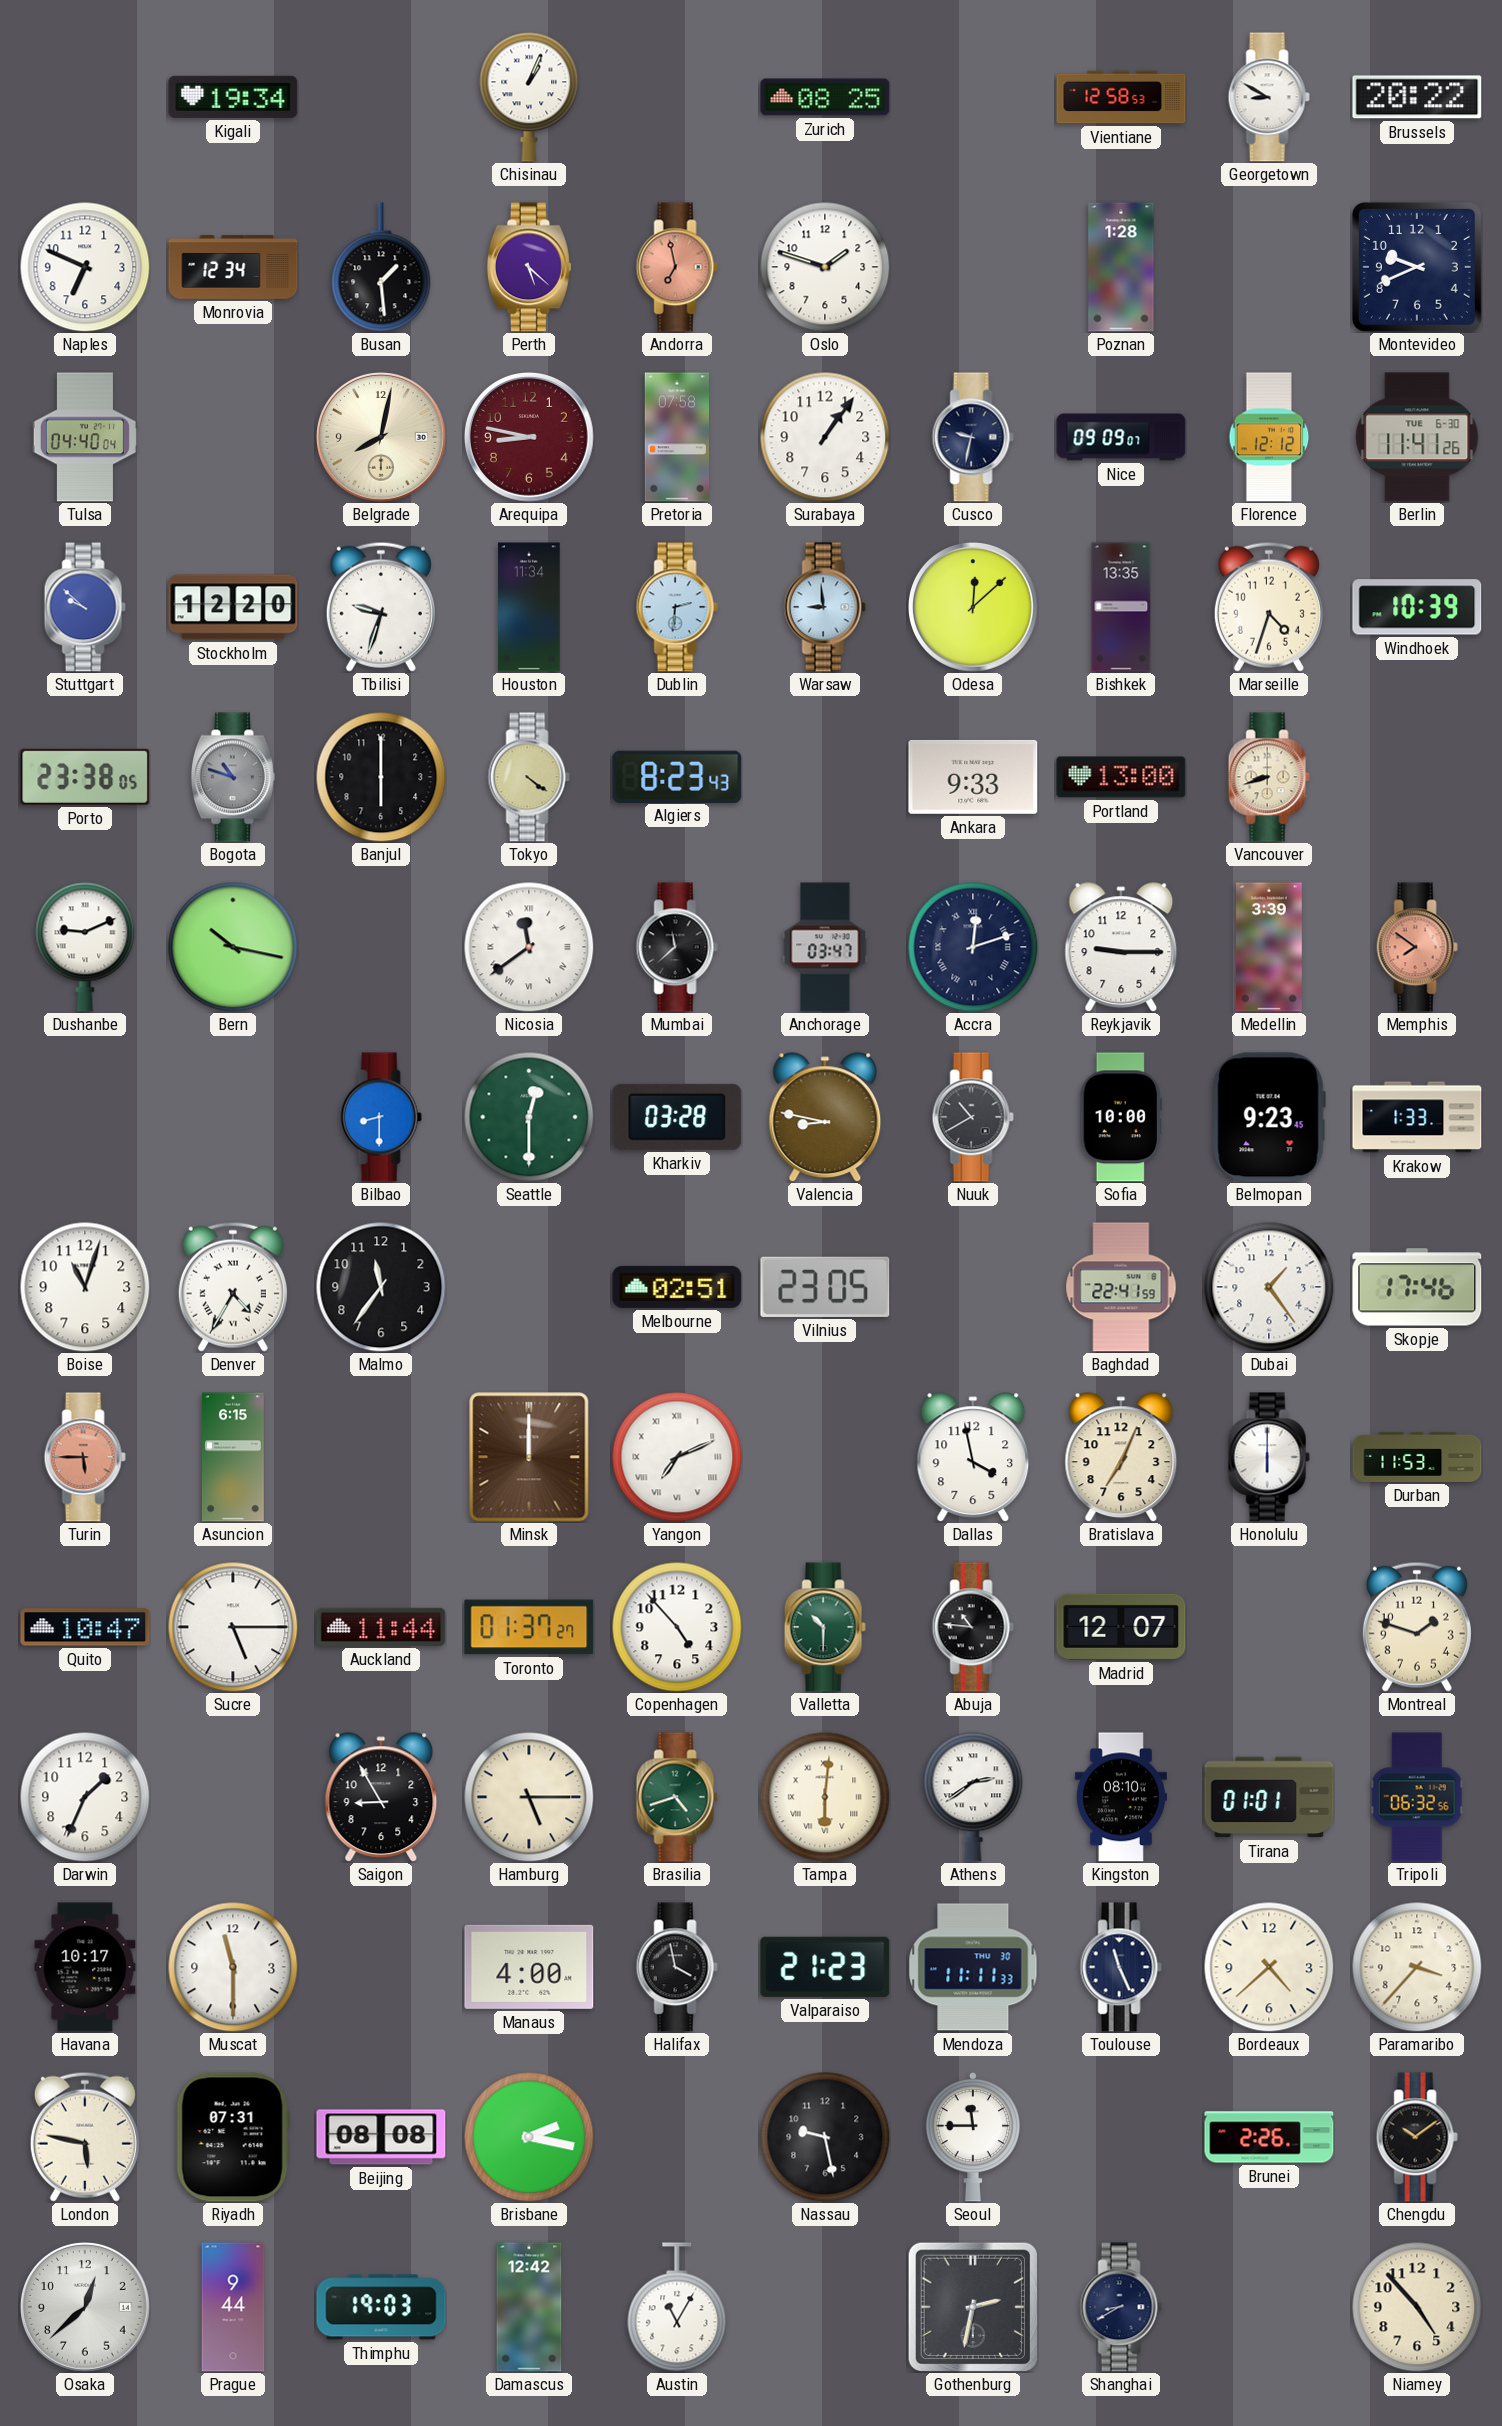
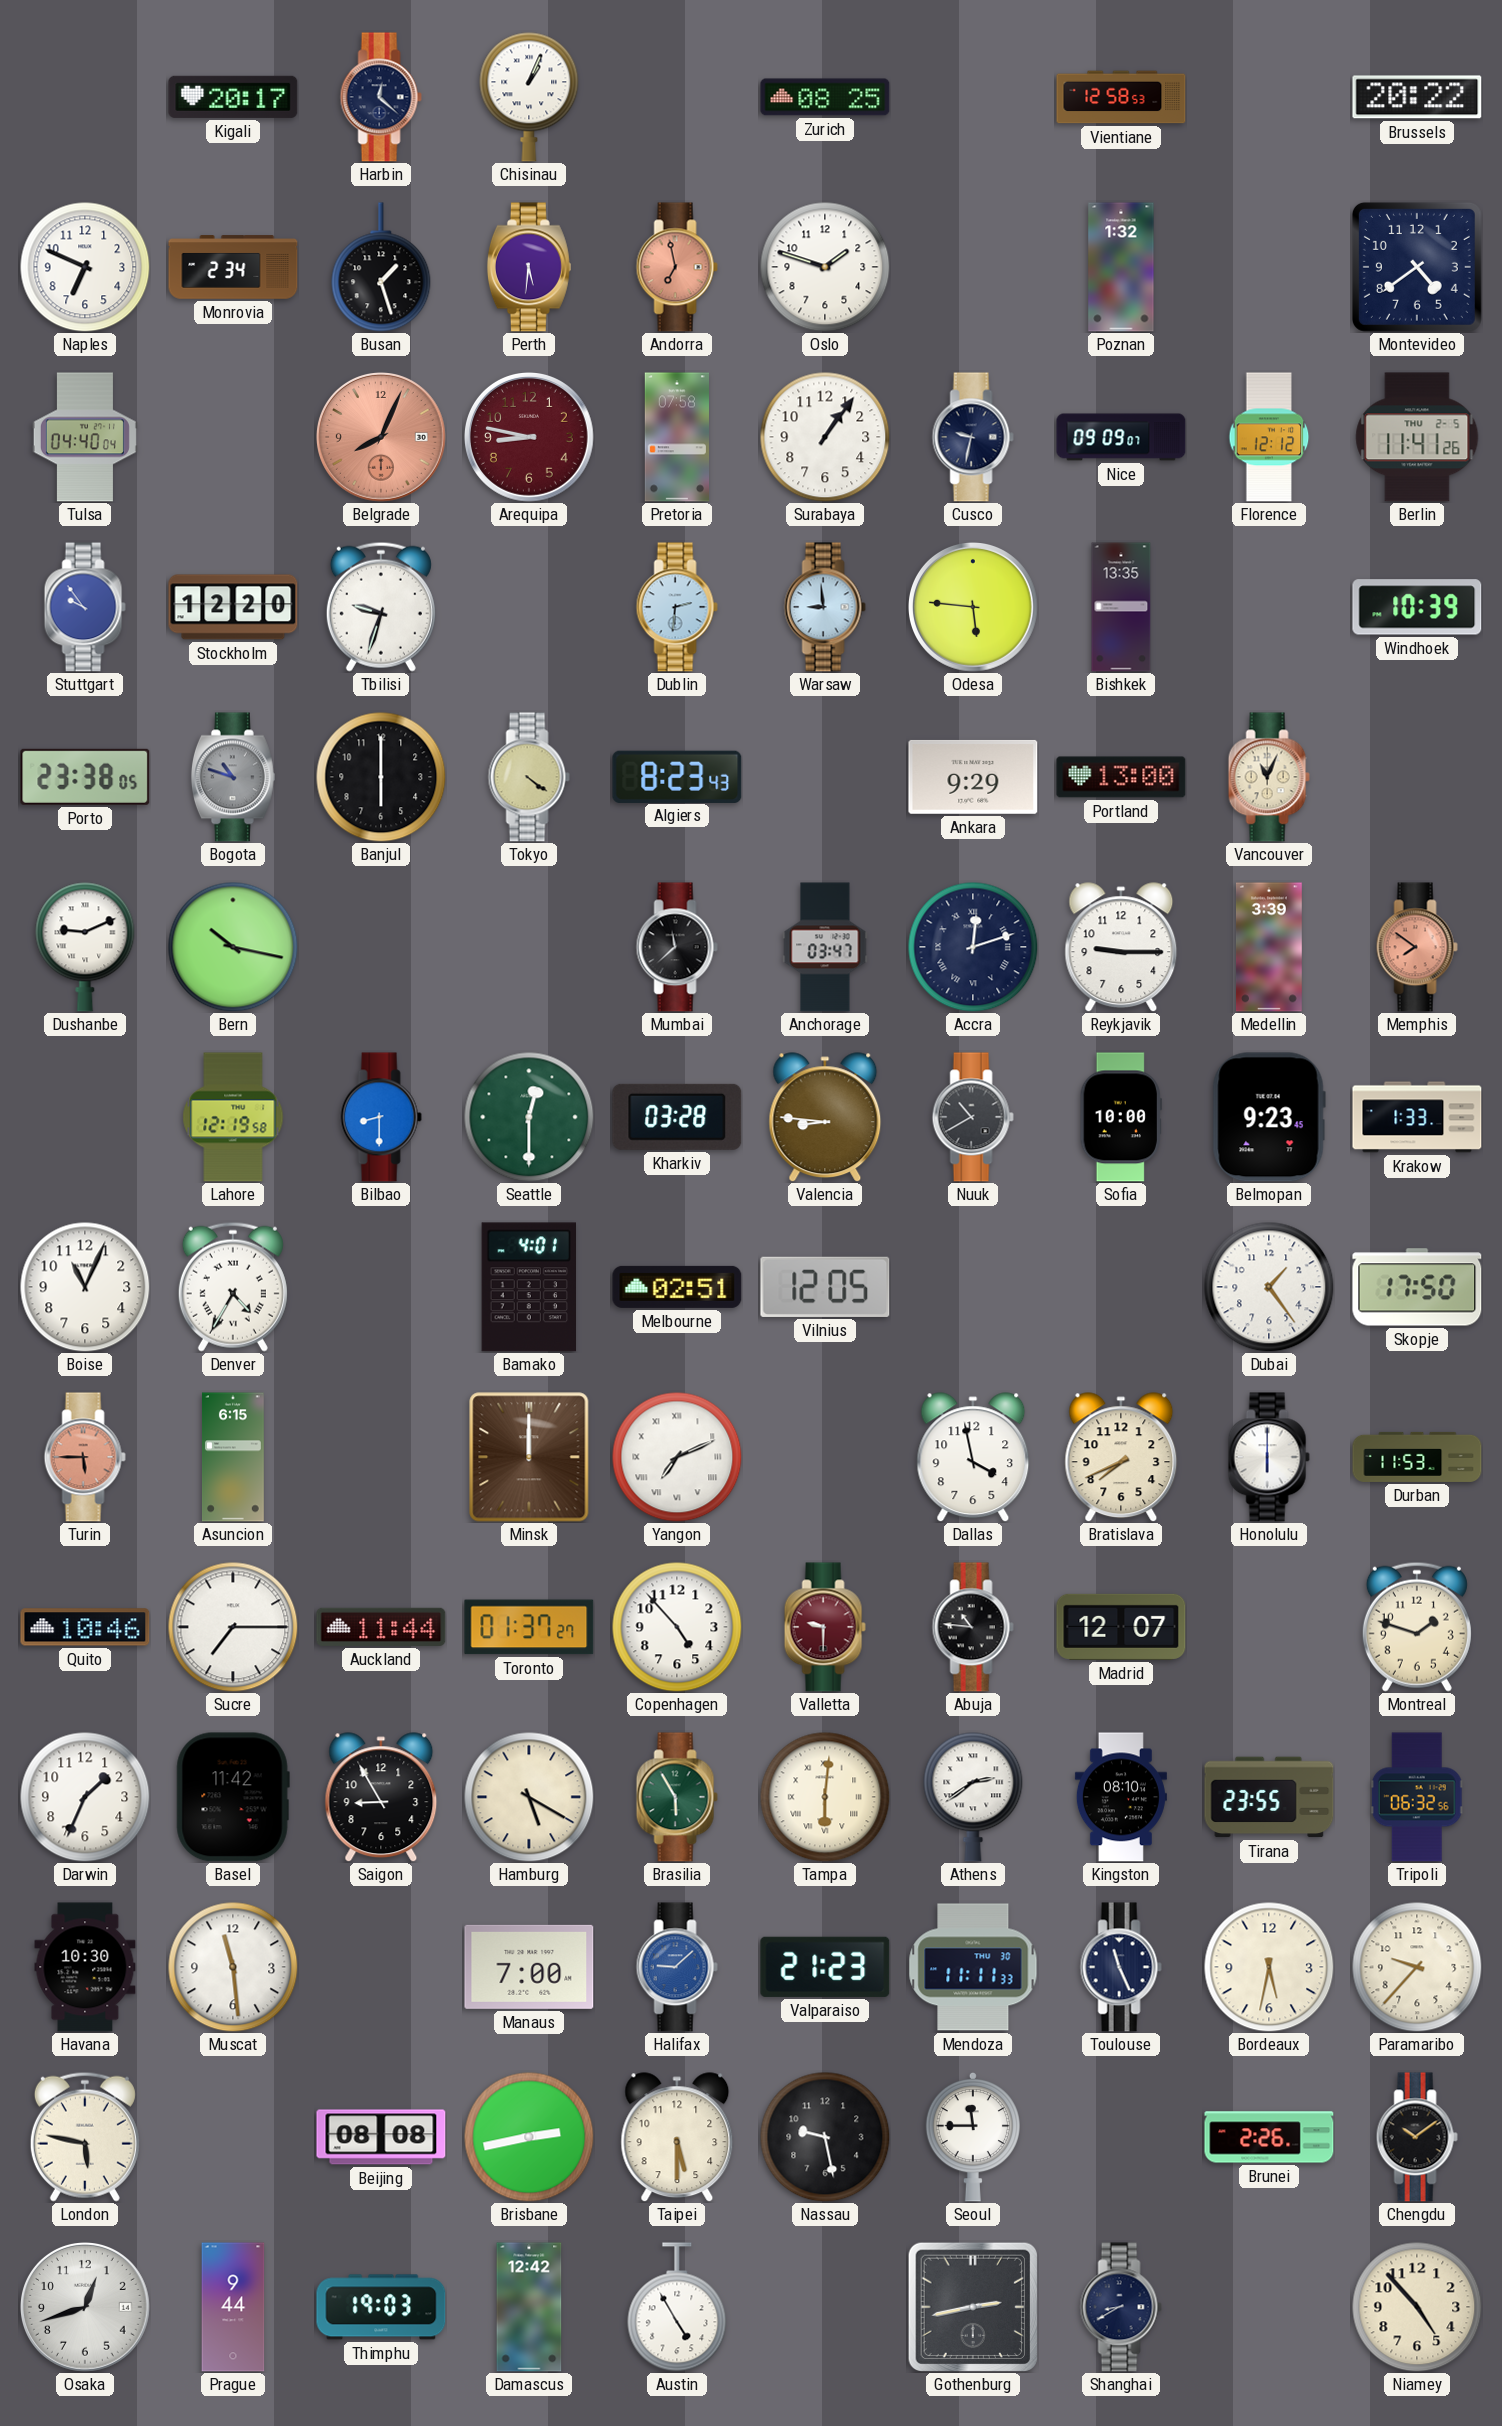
Kigali: 19:34 -> 20:17 (233, 97)
Harbin: none -> 12:22 (381, 97)
Georgetown: 8:50 -> none (1269, 97)
Monrovia: 12:34 -> 2:34 (233, 267)
Busan: 1:29 -> 1:27 (381, 267)
Perth: 5:22 -> 5:31 (529, 267)
Poznan: 1:28 -> 1:32 (1121, 267)
Montevideo: 9:41 -> 4:39 (1417, 267)
Belgrade: 8:02 -> 8:04 (382, 438)
Belgrade dial: cream -> salmon (382, 438)
Berlin date: TUE 6-30 -> THU 2-5 (1417, 437)
Stuttgart: 9:52 -> 9:54 (85, 607)
Houston: 11:34 -> none (529, 607)
Odesa: 12:08 -> 5:46 (974, 608)
Marseille: 4:33 -> none (1269, 607)
Ankara: 9:33 -> 9:29 (973, 777)
Vancouver: 8:42 -> 11:04 (1269, 777)
Nicosia: 11:39 -> none (529, 947)
Lahore: none -> 12:19 (233, 1117)
Valencia: 8:47 -> 8:46 (825, 1117)
Boise: 11:03 -> 11:04 (85, 1287)
Malmo: 11:36 -> none (381, 1287)
Bamako: none -> 4:01 (528, 1287)
Vilnius: 23:05 -> 12:05 (825, 1287)
Baghdad: 22:41 -> none (1121, 1287)
Skopje: 17:46 -> 17:50 (1417, 1287)
Bratislava: 7:04 -> 7:41 (1121, 1457)
Quito: 10:47 -> 10:46 (85, 1627)
Sucre: 5:15 -> 7:15 (233, 1627)
Valletta: 10:30 -> 9:30 (825, 1627)
Valletta dial: green -> burgundy (825, 1627)
Basel: none -> 11:42 (233, 1797)
Hamburg: 5:15 -> 5:20 (529, 1797)
Brasilia: 4:42 -> 5:55 (677, 1797)
Tirana: 01:01 -> 23:55 (1269, 1797)
Havana: 10:17 -> 10:30 (85, 1967)
Muscat: 11:30 -> 11:29 (233, 1967)
Manaus: 4:00 -> 7:00 (529, 1967)
Halifax: 3:58 -> 9:08 (677, 1967)
Halifax dial: black -> blue (677, 1967)
Bordeaux: 4:38 -> 5:32 (1269, 1967)
Paramaribo: 3:37 -> 9:37 (1417, 1967)
Riyadh: 07:31 -> none (233, 2137)
Brisbane: 2:17 -> 2:43 (529, 2137)
Taipei: none -> 5:30 (677, 2137)
Osaka: 12:38 -> 12:42 (86, 2308)
Austin: 11:05 -> 4:55 (677, 2307)
Gothenburg: 2:32 -> 2:43 (972, 2306)
